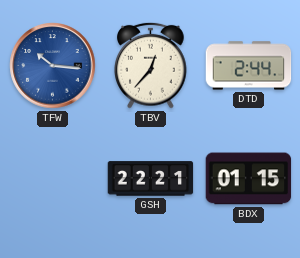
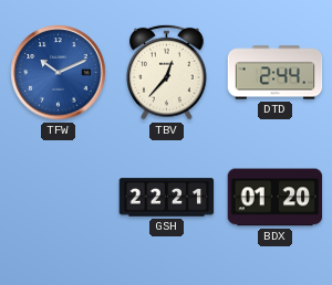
TFW: 10:16 -> 10:11 (59, 73)
BDX: 01:15 -> 01:20 (276, 198)
